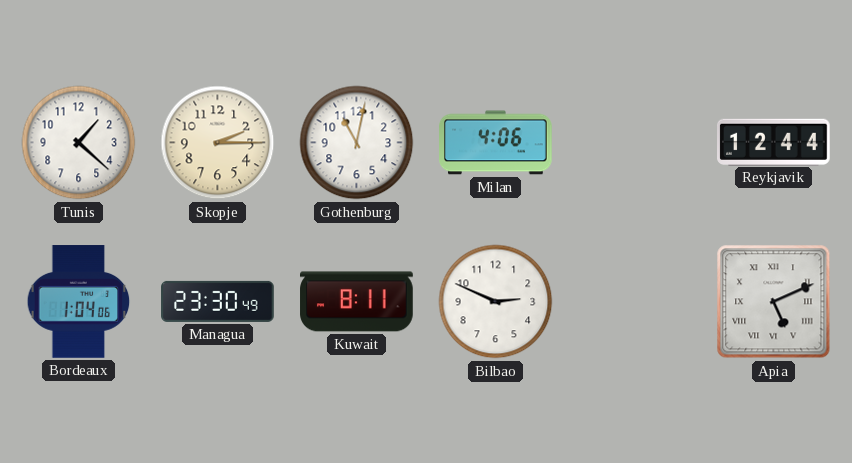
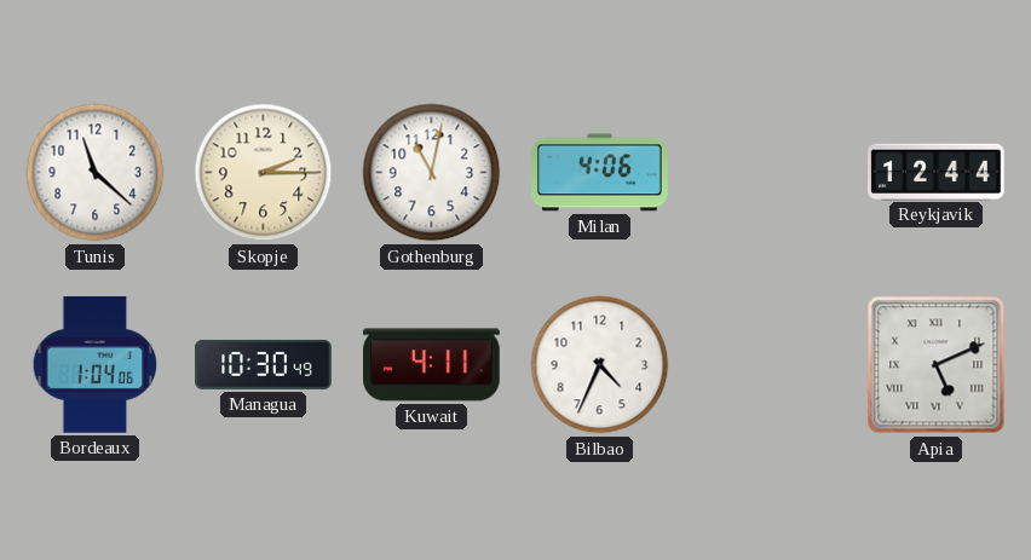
Tunis: 1:22 -> 11:22 (96, 173)
Managua: 23:30 -> 10:30 (264, 364)
Kuwait: 8:11 -> 4:11 (432, 365)
Bilbao: 2:49 -> 4:34 (600, 365)
